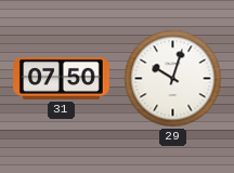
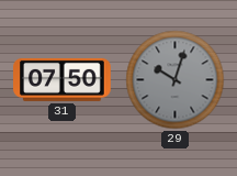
29 dial: white -> grey (176, 80)
